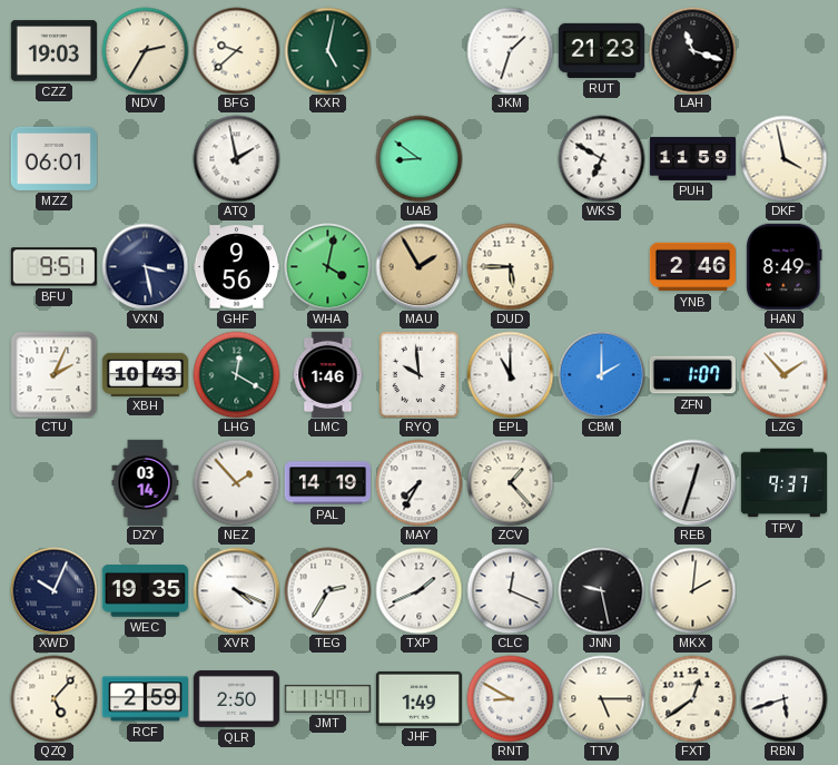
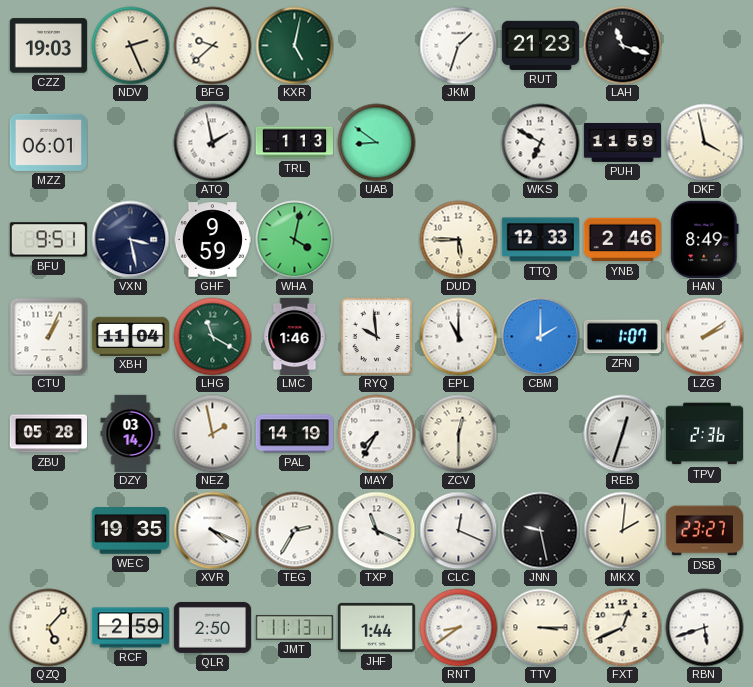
NDV: 2:35 -> 2:26 (130, 45)
TRL: none -> 1:13 (294, 143)
GHF: 9:56 -> 9:59 (212, 240)
MAU: 1:55 -> none (418, 266)
TTQ: none -> 12:33 (540, 240)
CTU: 2:04 -> 1:04 (48, 336)
XBH: 10:43 -> 11:04 (130, 336)
LHG: 12:20 -> 11:20 (212, 336)
LZG: 1:53 -> 2:09 (704, 336)
ZBU: none -> 05:28 (48, 434)
NEZ: 1:53 -> 1:58 (212, 433)
ZCV: 1:23 -> 12:30 (458, 433)
TPV: 9:37 -> 2:36 (704, 434)
XWD: 10:04 -> none (53, 590)
TXP: 1:41 -> 11:19 (376, 530)
DSB: none -> 23:27 (704, 531)
JMT: 11:47 -> 11:13 (294, 627)
JHF: 1:49 -> 1:44 (376, 627)
RNT: 8:50 -> 8:39 (458, 627)
TTV: 5:15 -> 3:15 (540, 627)
FXT: 12:39 -> 12:41 (622, 627)
